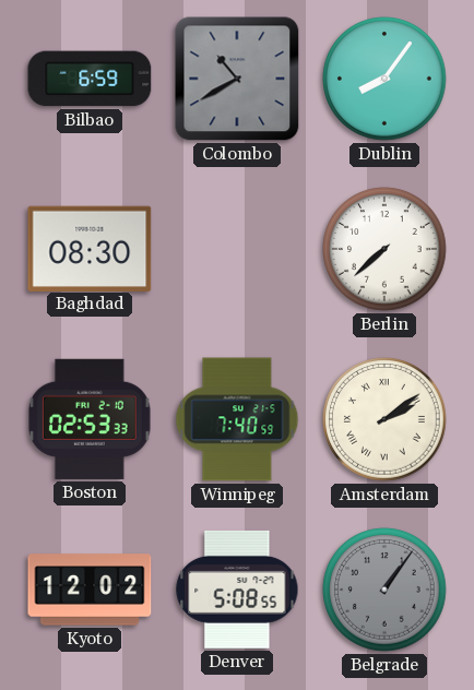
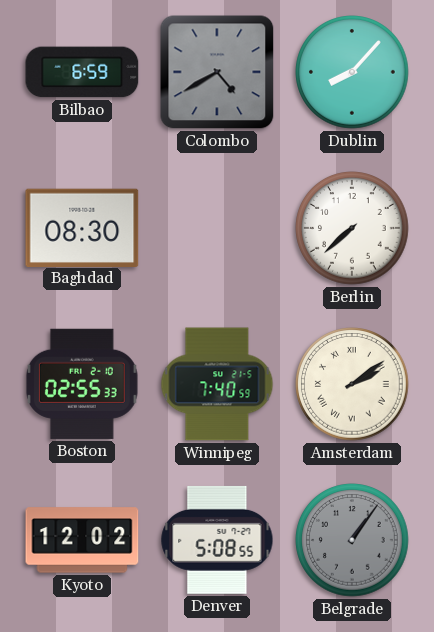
Colombo: 10:40 -> 4:40 (217, 72)
Dublin: 8:06 -> 8:07 (352, 72)
Boston: 02:53 -> 02:55 (82, 384)
